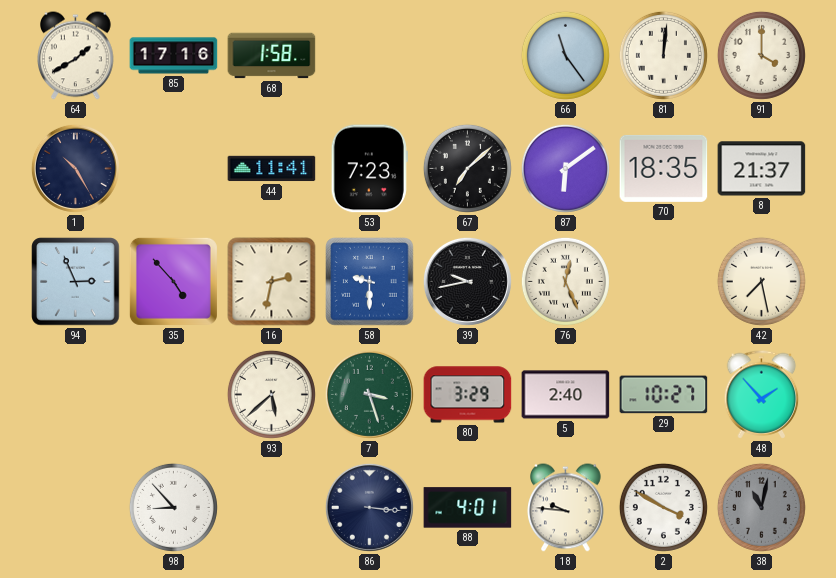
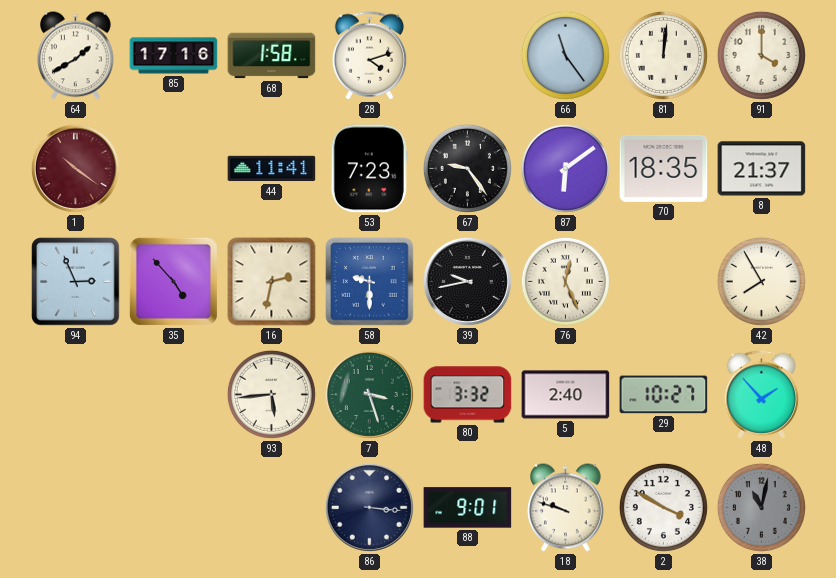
28: none -> 4:12 (370, 56)
1: 10:25 -> 10:21 (75, 168)
1 dial: navy -> burgundy (75, 168)
67: 7:08 -> 9:24 (467, 168)
42: 7:28 -> 7:55 (761, 281)
93: 5:38 -> 5:44 (271, 394)
80: 3:29 -> 3:32 (468, 395)
98: 8:53 -> none (173, 507)
88: 4:01 -> 9:01 (468, 508)
18: 9:46 -> 9:48 (566, 508)
